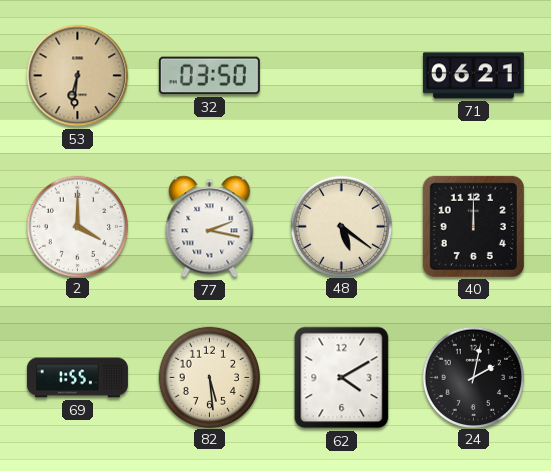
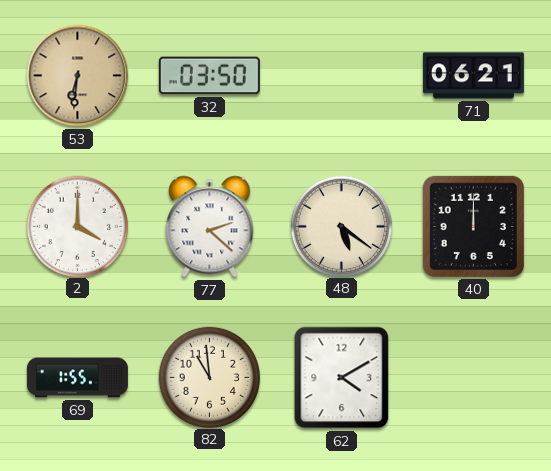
77: 2:17 -> 2:22 (210, 227)
82: 5:29 -> 10:59 (209, 377)
24: 2:02 -> none (473, 377)
